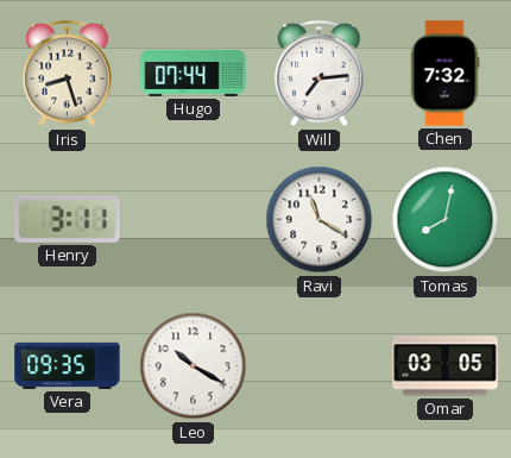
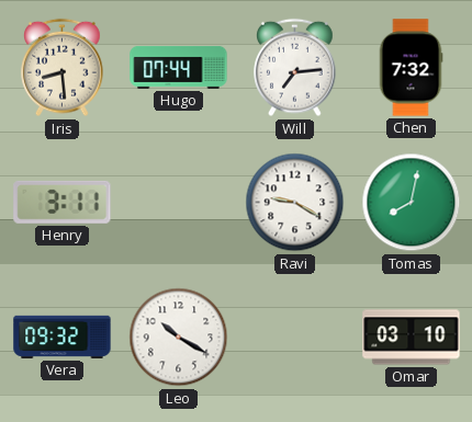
Iris: 8:27 -> 8:29 (63, 68)
Ravi: 11:20 -> 9:20 (295, 203)
Vera: 09:35 -> 09:32 (63, 337)
Omar: 03:05 -> 03:10 (412, 338)
